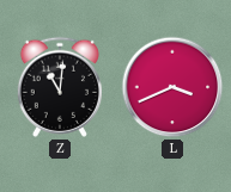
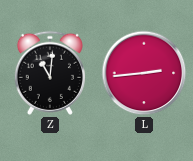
L: 3:41 -> 2:44 (144, 73)
